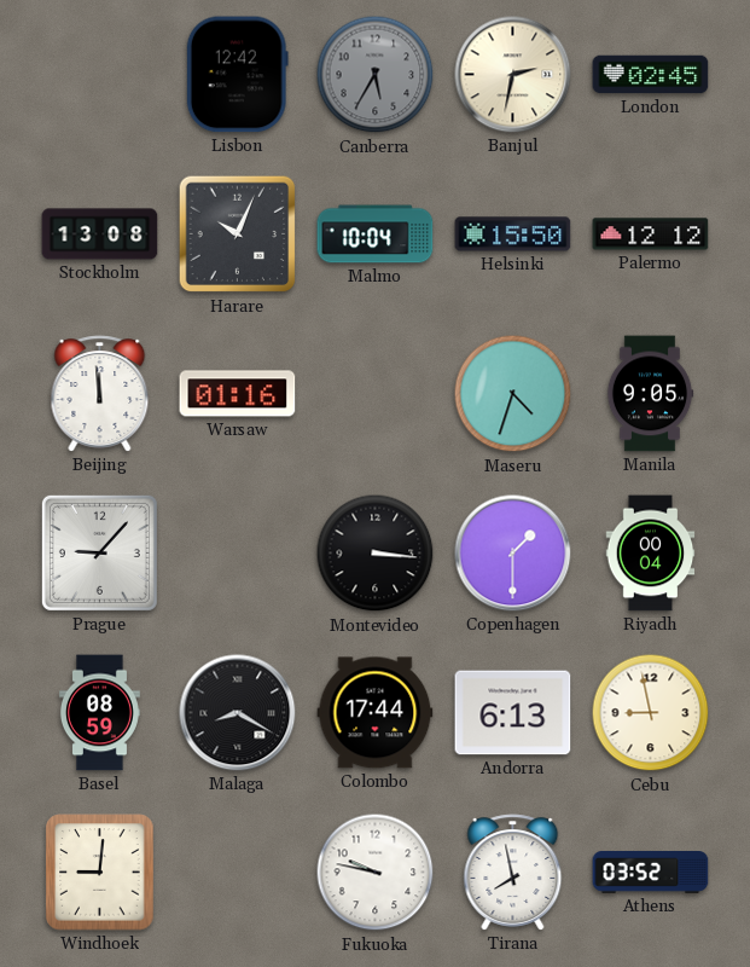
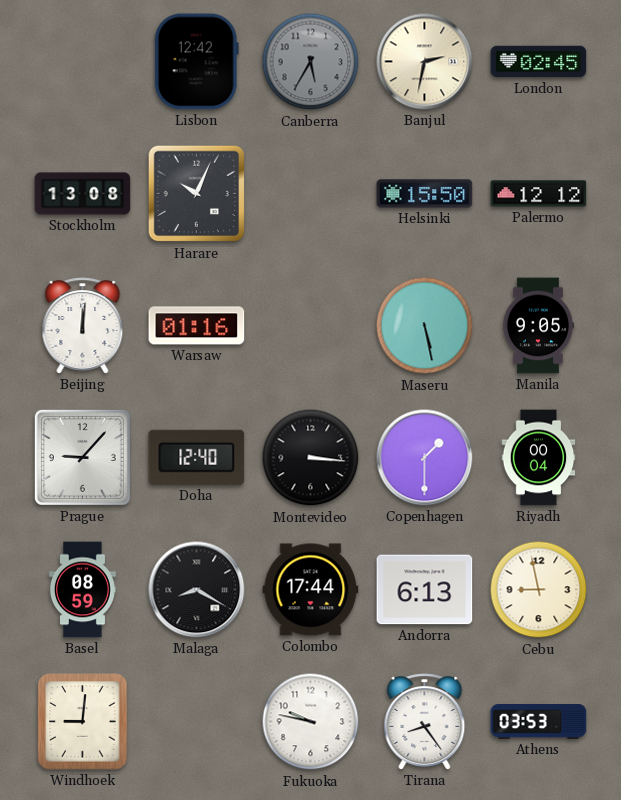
Malmo: 10:04 -> none (376, 234)
Beijing: 11:59 -> 12:01 (83, 326)
Maseru: 4:33 -> 5:28 (425, 326)
Doha: none -> 12:40 (197, 457)
Tirana: 7:58 -> 8:24 (425, 722)
Athens: 03:52 -> 03:53 (539, 722)
